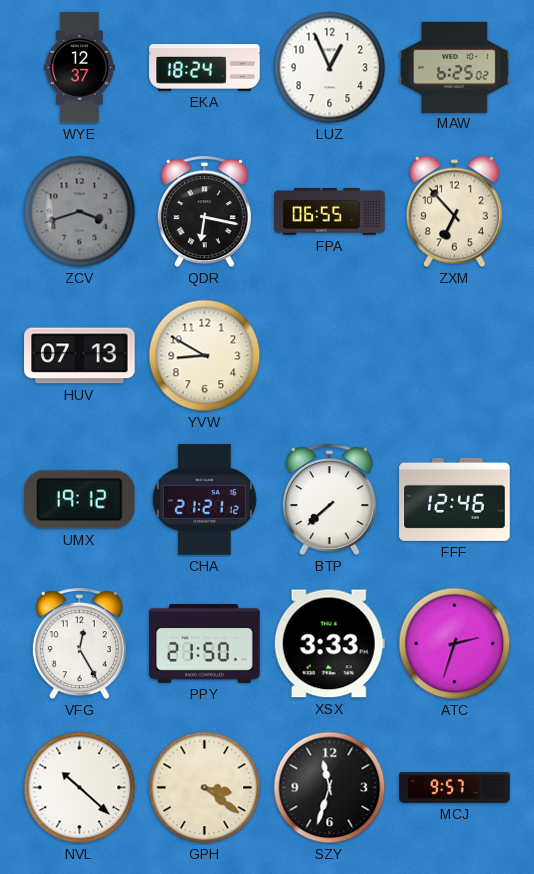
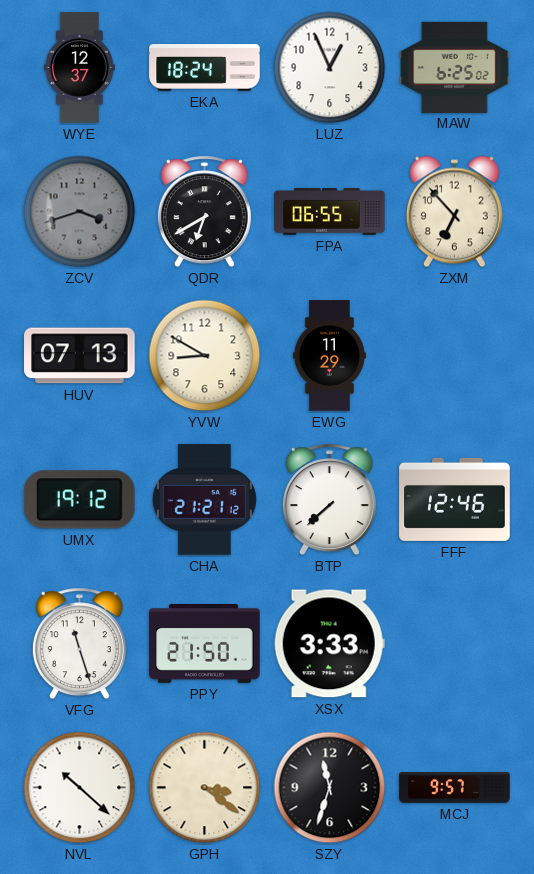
QDR: 6:17 -> 6:40 (204, 212)
EWG: none -> 11:29 (329, 356)
VFG: 12:25 -> 11:27 (79, 644)
ATC: 2:33 -> none (455, 644)
